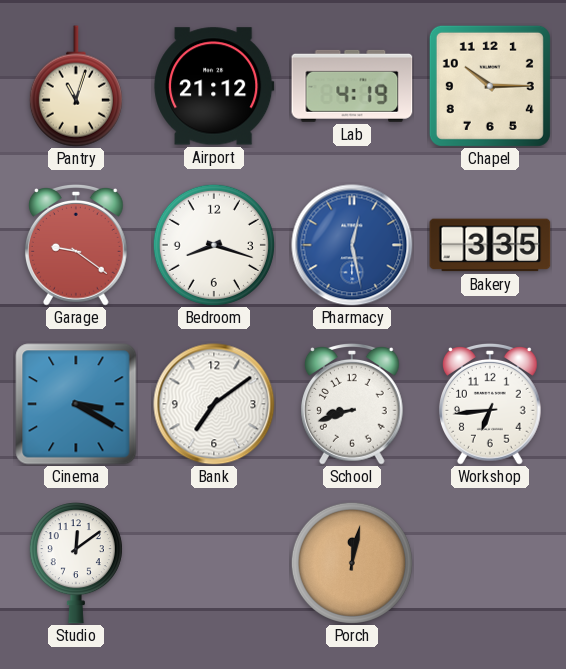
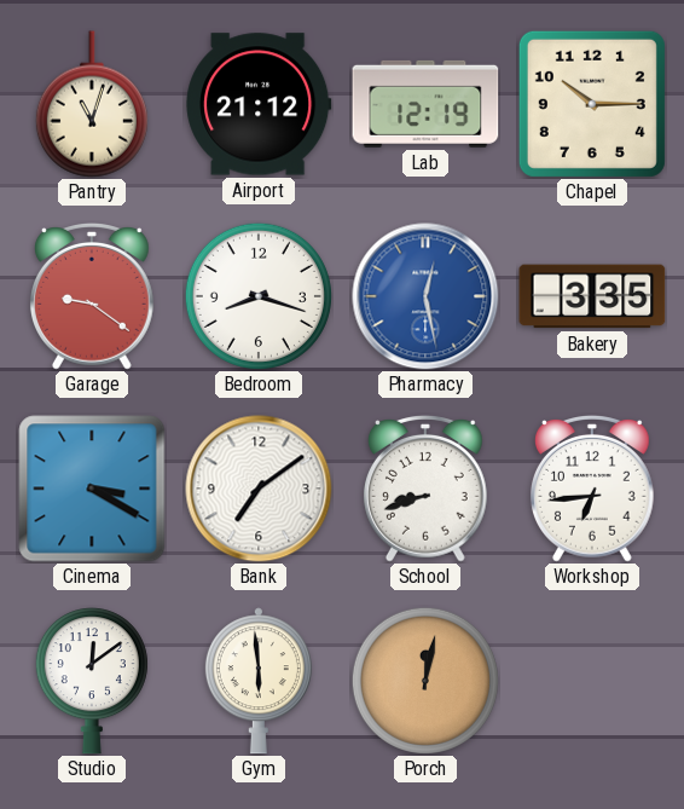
Lab: 4:19 -> 12:19 (425, 104)
Gym: none -> 5:59 (259, 681)
